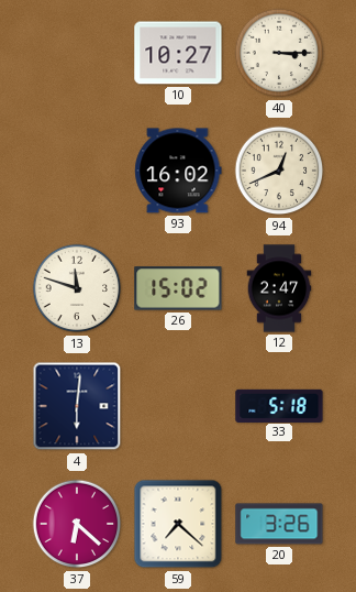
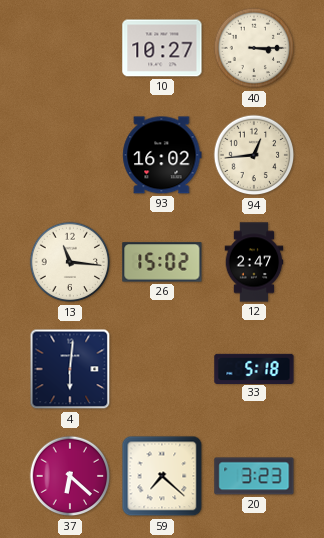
94: 12:41 -> 12:44 (254, 155)
13: 11:48 -> 11:16 (70, 262)
20: 3:26 -> 3:23 (254, 476)
